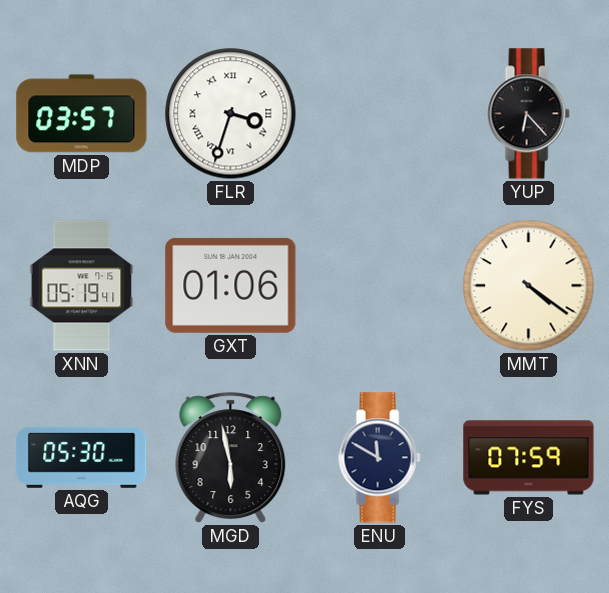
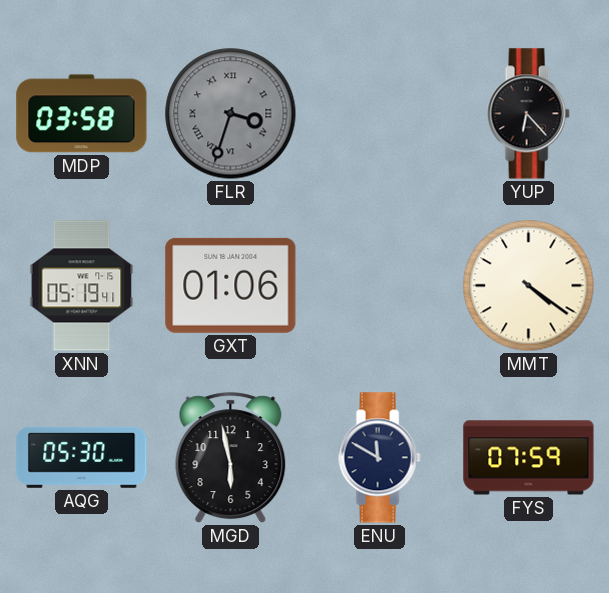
MDP: 03:57 -> 03:58 (82, 114)
FLR dial: white -> grey (231, 114)
